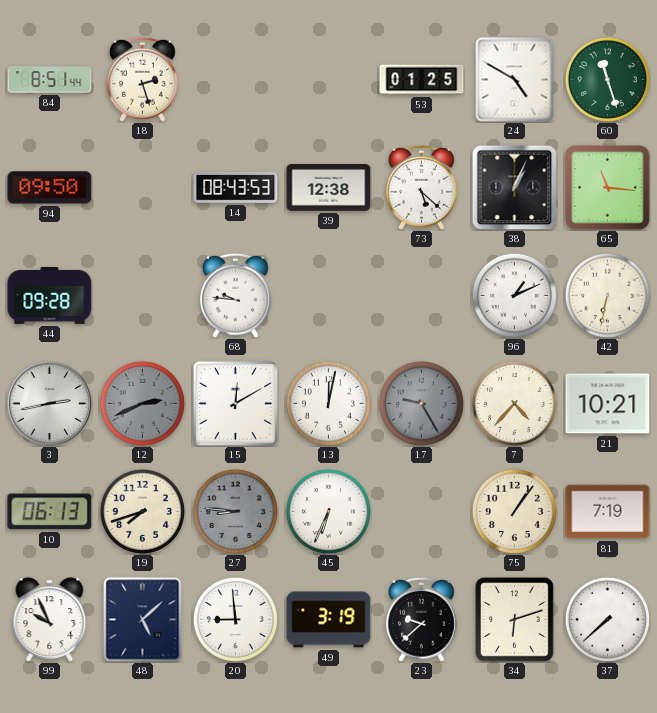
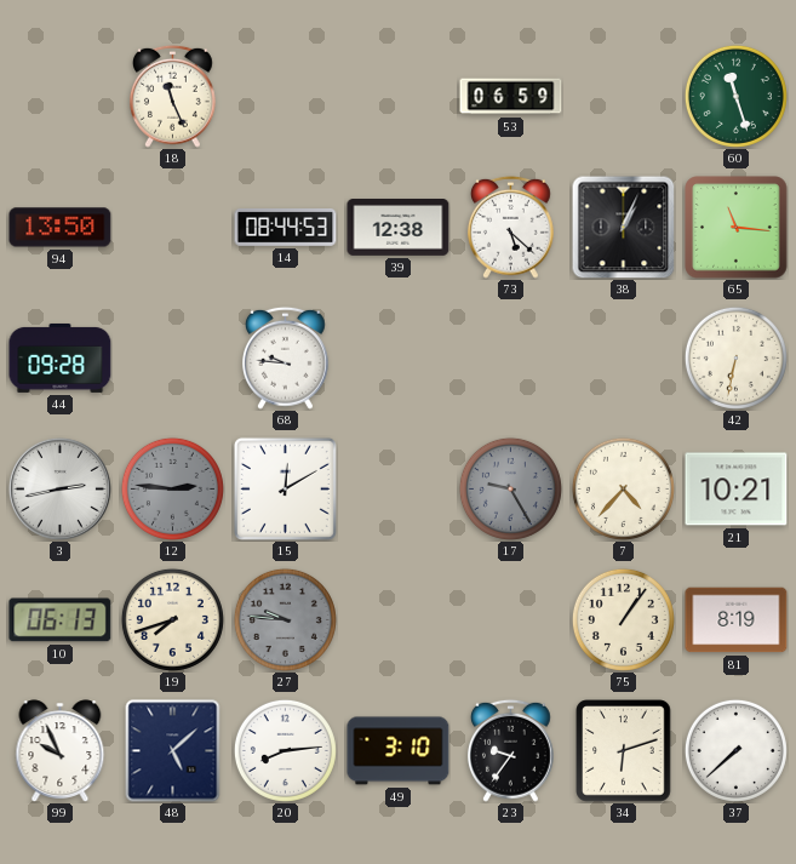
84: 8:51 -> none (50, 80)
18: 2:27 -> 11:26 (172, 96)
53: 01:25 -> 06:59 (511, 97)
24: 4:50 -> none (515, 80)
94: 09:50 -> 13:50 (61, 228)
14: 08:43 -> 08:44 (286, 228)
96: 1:11 -> none (514, 295)
12: 2:41 -> 2:46 (172, 488)
13: 12:02 -> none (328, 403)
27: 8:46 -> 9:46 (285, 619)
45: 6:34 -> none (328, 511)
81: 7:19 -> 8:19 (737, 620)
20: 8:59 -> 8:14 (285, 750)
49: 3:19 -> 3:10 (399, 751)
23: 9:38 -> 9:36 (510, 750)
